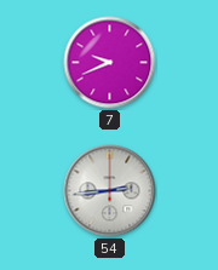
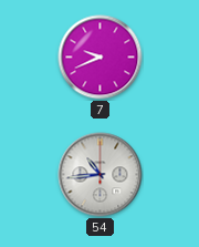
54: 2:44 -> 10:44 (101, 175)
